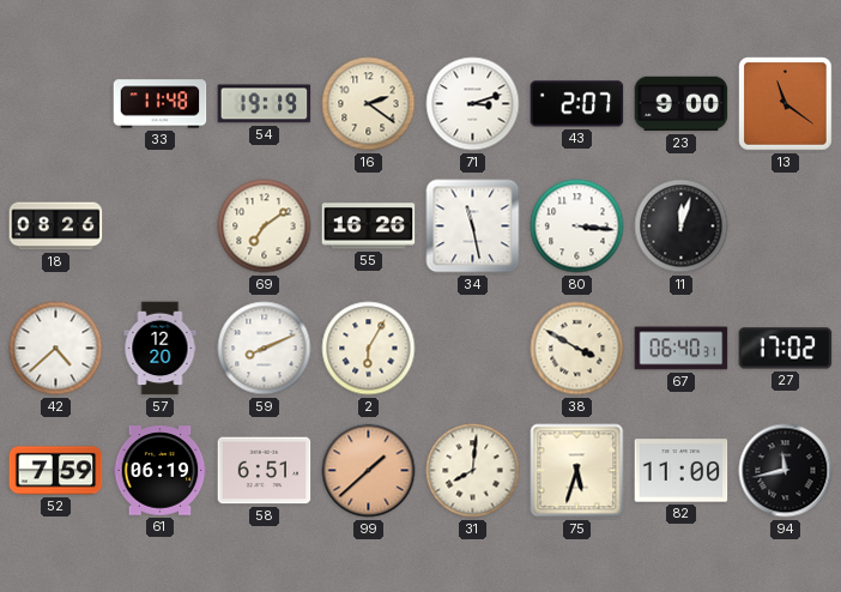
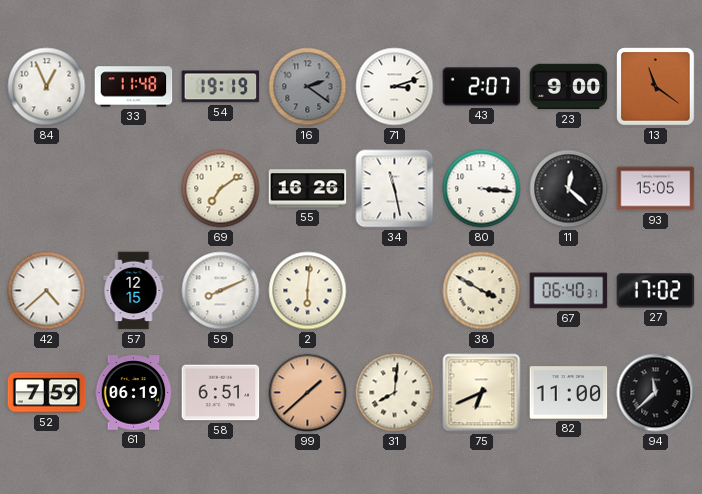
84: none -> 12:56 (47, 87)
16 dial: cream -> grey (308, 87)
18: 08:26 -> none (56, 226)
11: 12:03 -> 12:22 (569, 189)
93: none -> 15:05 (656, 189)
57: 12:20 -> 12:15 (134, 291)
2: 6:05 -> 6:01 (308, 291)
75: 5:33 -> 6:41 (482, 393)
94: 11:43 -> 11:38 (656, 393)
